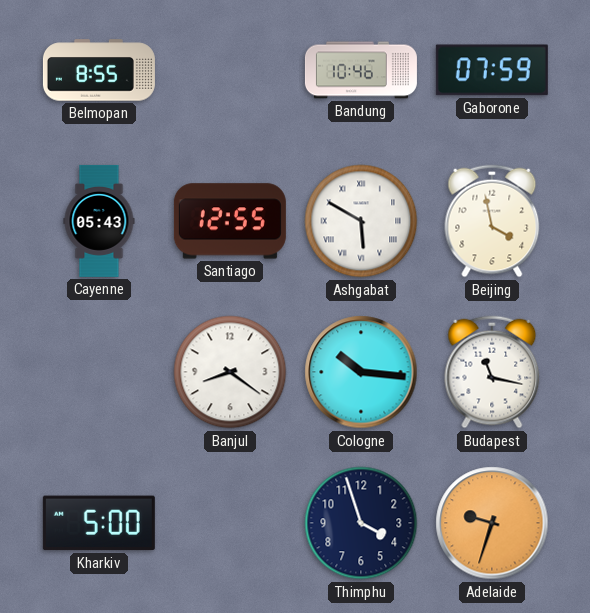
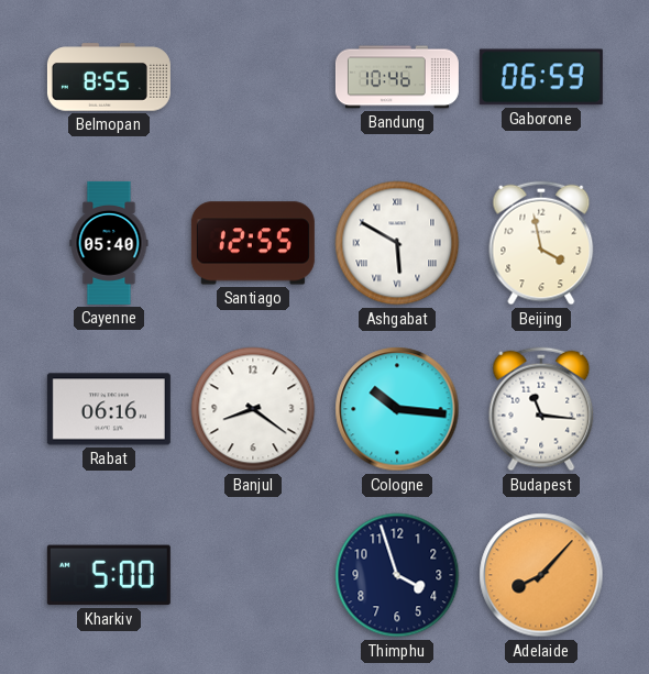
Gaborone: 07:59 -> 06:59 (541, 77)
Cayenne: 05:43 -> 05:40 (109, 243)
Rabat: none -> 06:16 (109, 409)
Budapest: 11:17 -> 11:16 (541, 409)
Adelaide: 9:33 -> 8:07 (541, 575)
